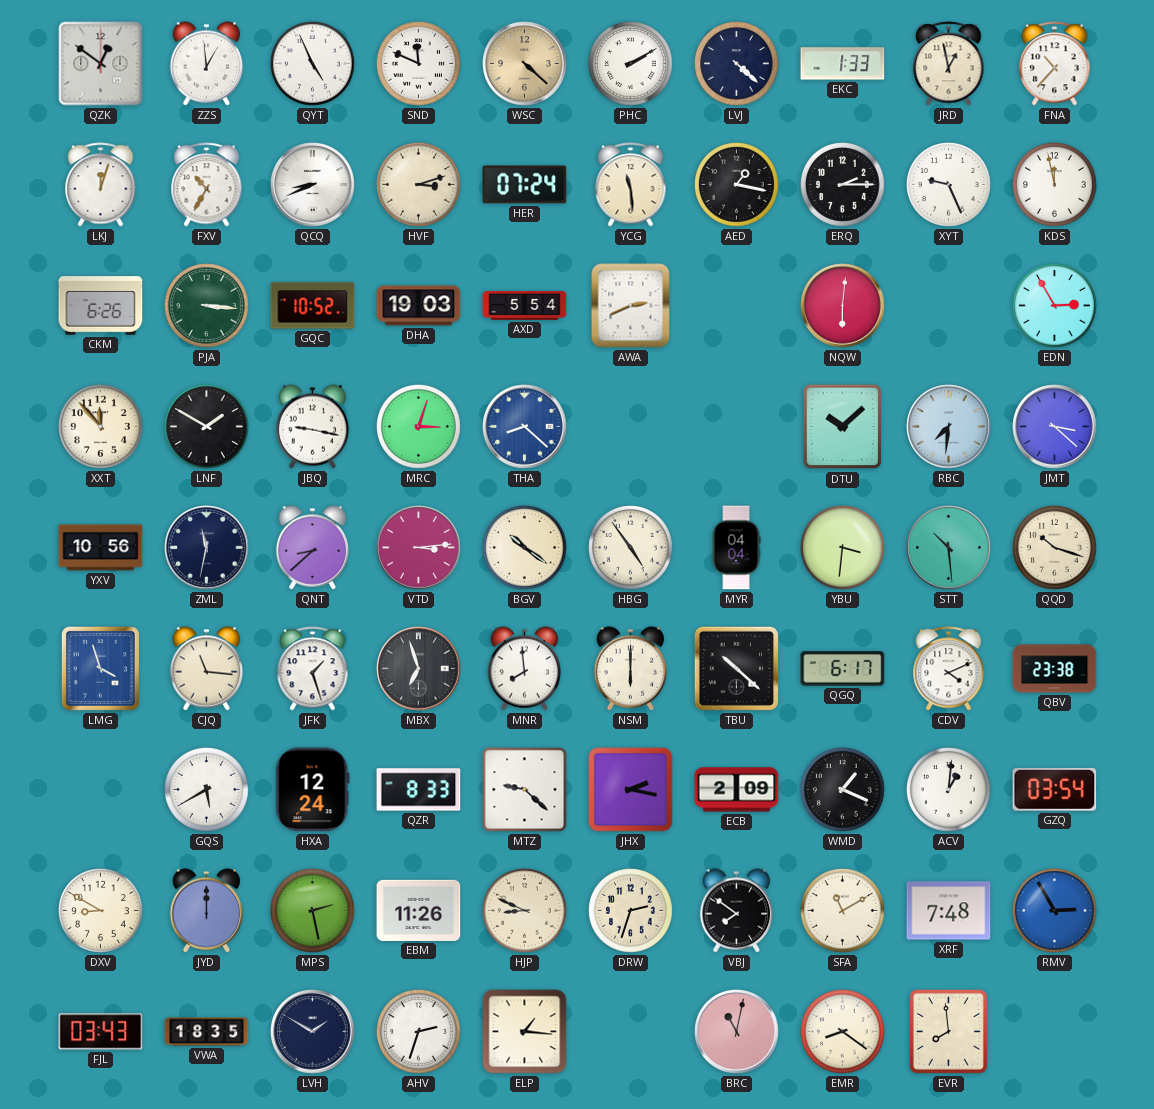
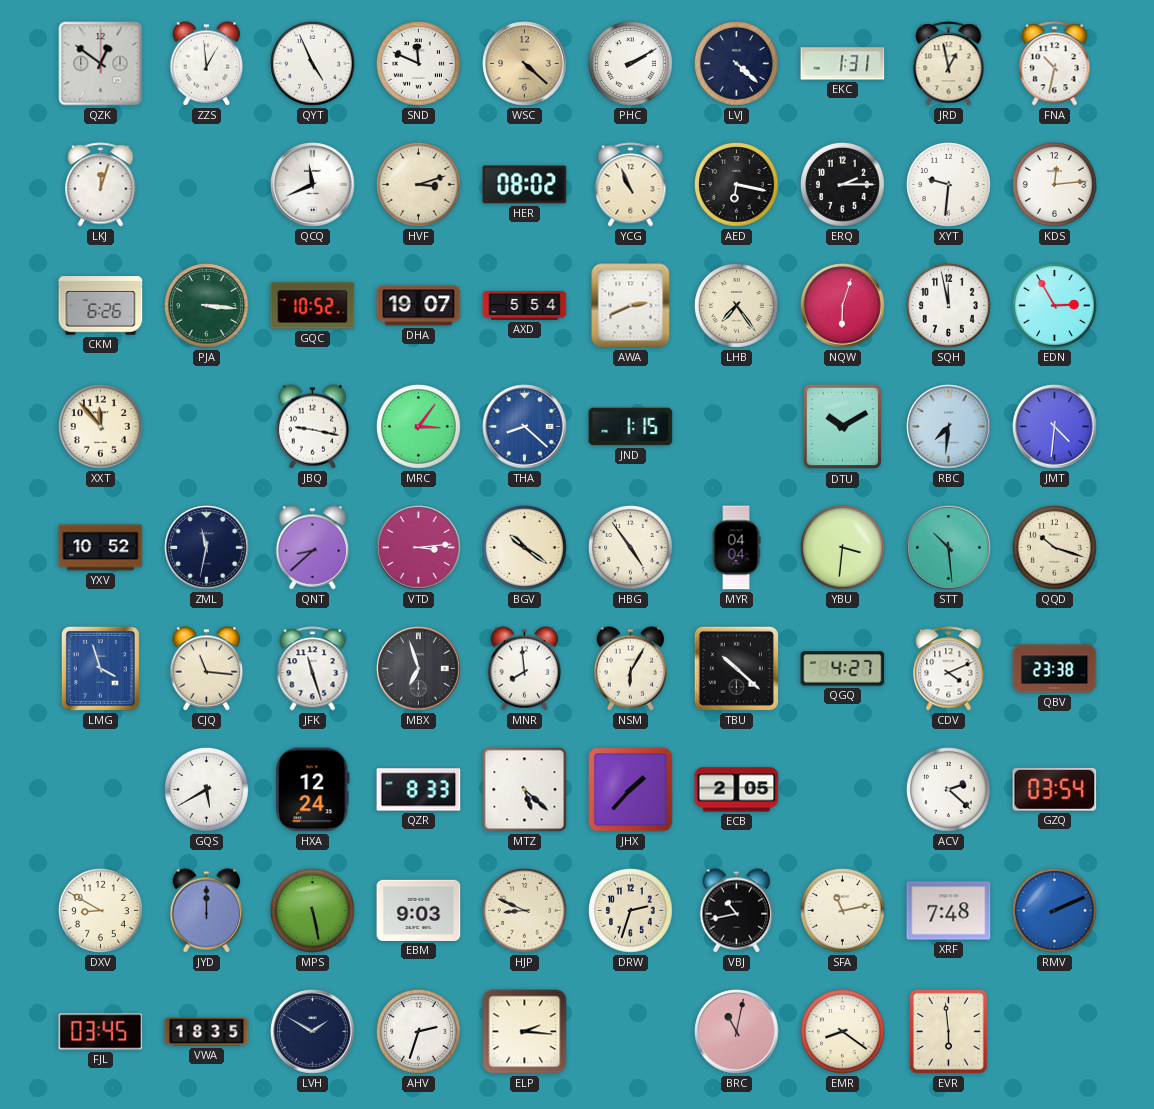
EKC: 1:33 -> 1:31 (843, 64)
FNA: 10:37 -> 10:32 (1055, 64)
FXV: 10:35 -> none (207, 185)
QCQ: 8:41 -> 11:41 (313, 185)
HER: 07:24 -> 08:02 (525, 185)
YCG: 11:29 -> 10:56 (631, 185)
AED: 1:17 -> 6:17 (737, 185)
XYT: 9:26 -> 9:31 (949, 185)
KDS: 11:58 -> 12:14 (1055, 185)
DHA: 19:03 -> 19:07 (419, 306)
LHB: none -> 7:24 (737, 306)
NQW: 6:01 -> 6:03 (843, 306)
SQH: none -> 11:58 (949, 306)
LNF: 1:50 -> none (207, 427)
MRC: 3:03 -> 3:06 (419, 427)
JND: none -> 1:15 (631, 427)
DTU: 10:08 -> 10:10 (843, 427)
JMT: 3:22 -> 4:31 (1055, 427)
YXV: 10:56 -> 10:52 (101, 548)
JFK: 1:27 -> 11:27 (313, 669)
NSM: 6:00 -> 6:05 (631, 669)
QGQ: 6:17 -> 4:27 (843, 669)
MTZ: 9:22 -> 5:22 (525, 790)
JHX: 2:17 -> 1:37 (631, 790)
ECB: 2:09 -> 2:05 (737, 790)
WMD: 1:19 -> none (843, 790)
ACV: 1:01 -> 2:22 (949, 790)
MPS: 2:28 -> 5:28 (313, 911)
EBM: 11:26 -> 9:03 (419, 910)
VBJ: 7:51 -> 10:43 (737, 911)
SFA: 11:10 -> 11:13 (843, 911)
RMV: 2:55 -> 2:11 (1055, 911)
FJL: 03:43 -> 03:45 (101, 1032)
ELP: 1:16 -> 2:16 (525, 1032)
EVR: 7:59 -> 5:59 (948, 1031)
